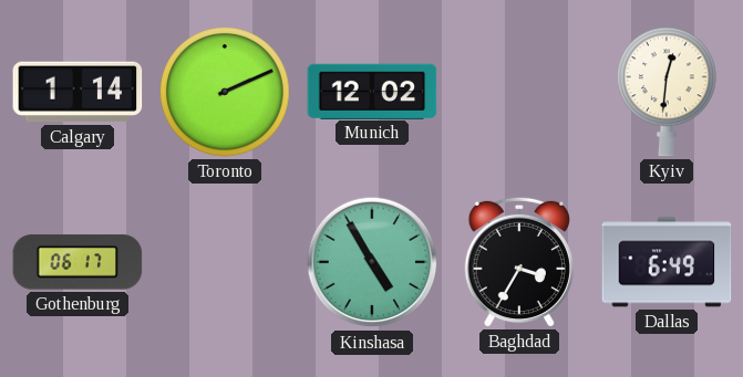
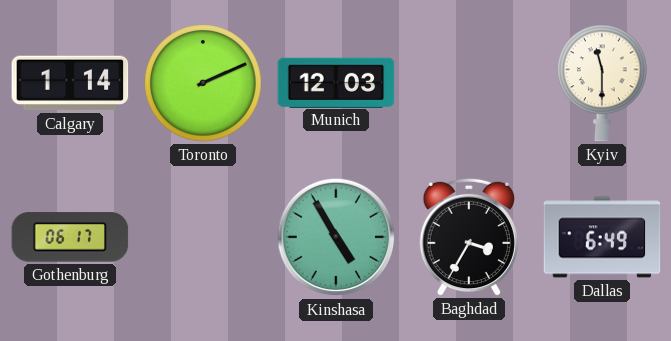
Munich: 12:02 -> 12:03 (336, 82)
Kyiv: 12:31 -> 11:30 (603, 83)
